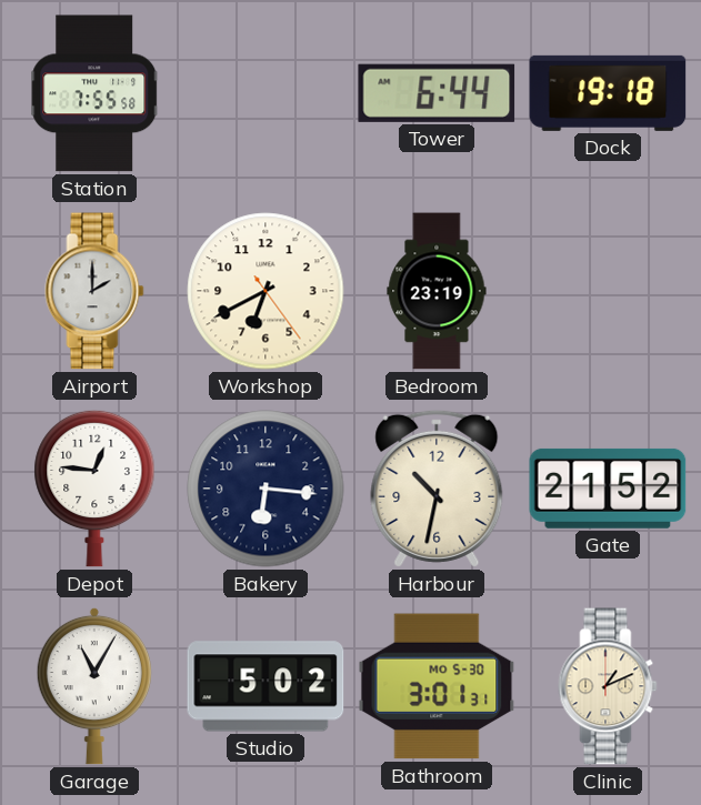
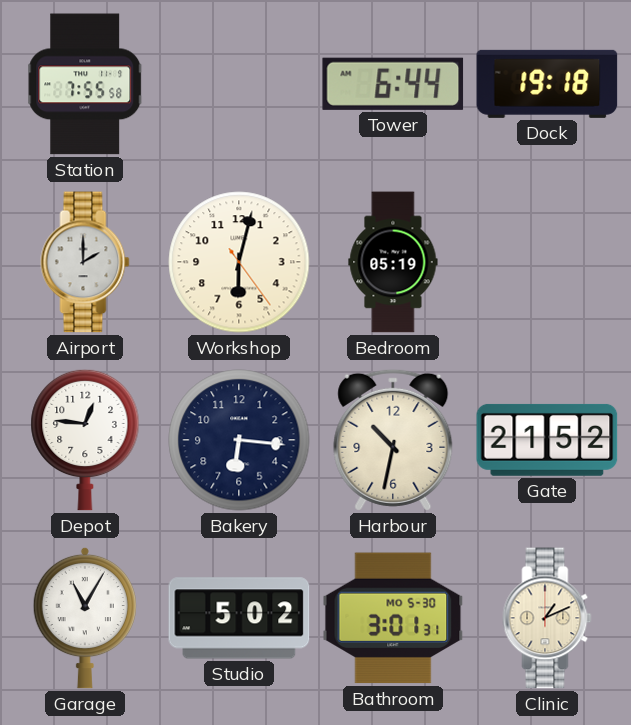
Workshop: 6:40 -> 6:02 (239, 262)
Bedroom: 23:19 -> 05:19 (393, 262)
